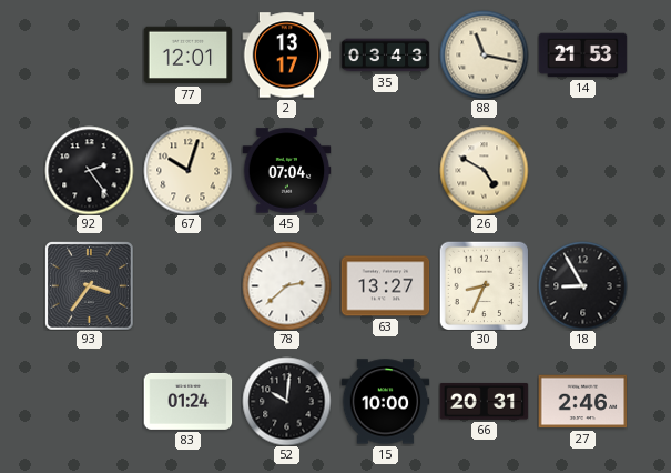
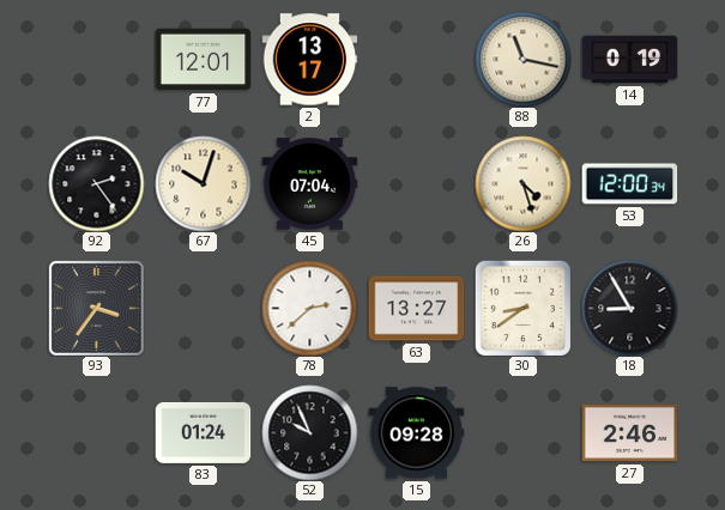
35: 03:43 -> none (385, 56)
14: 21:53 -> 0:19 (629, 60)
26: 4:50 -> 4:27 (522, 183)
53: none -> 12:00 (629, 184)
30: 8:34 -> 8:39 (522, 308)
52: 10:01 -> 9:56 (309, 432)
15: 10:00 -> 09:28 (416, 433)
66: 20:31 -> none (484, 401)
